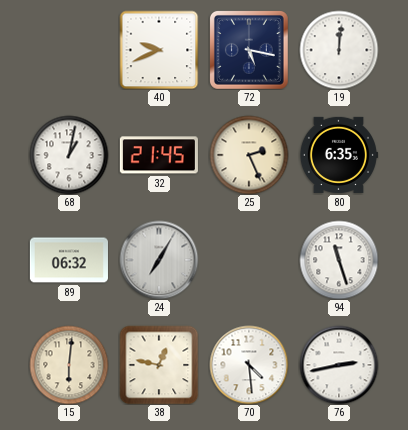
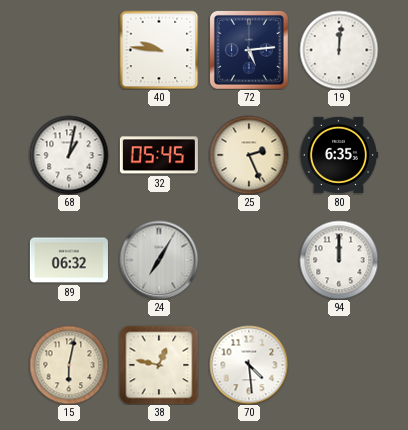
40: 9:41 -> 9:46 (159, 50)
72: 5:17 -> 5:14 (249, 50)
32: 21:45 -> 05:45 (159, 155)
94: 11:27 -> 12:00 (339, 260)
15: 6:01 -> 6:02 (69, 365)
76: 2:43 -> none (339, 365)
